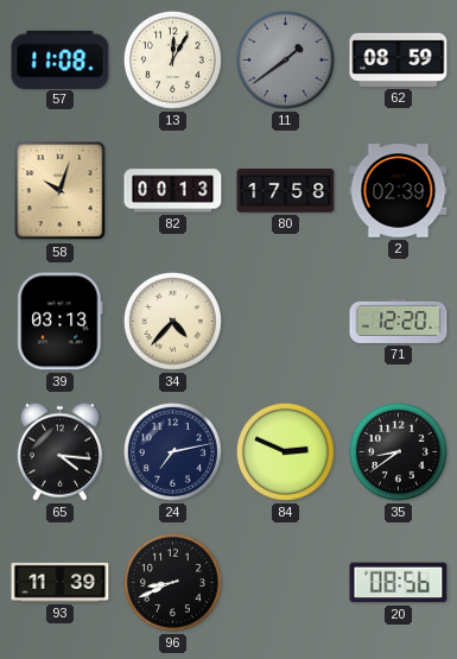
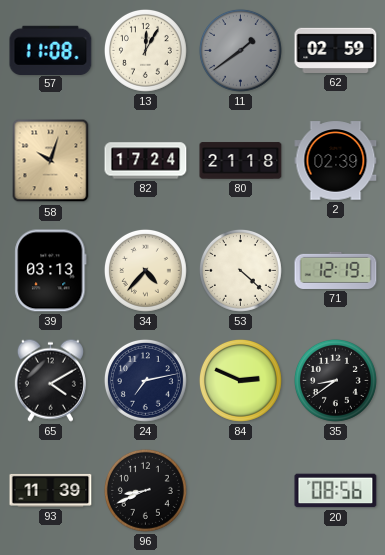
62: 08:59 -> 02:59 (336, 50)
82: 00:13 -> 17:24 (146, 161)
80: 17:58 -> 21:18 (241, 161)
53: none -> 4:22 (240, 270)
71: 12:20 -> 12:19 (336, 270)
65: 4:16 -> 4:10 (50, 380)
